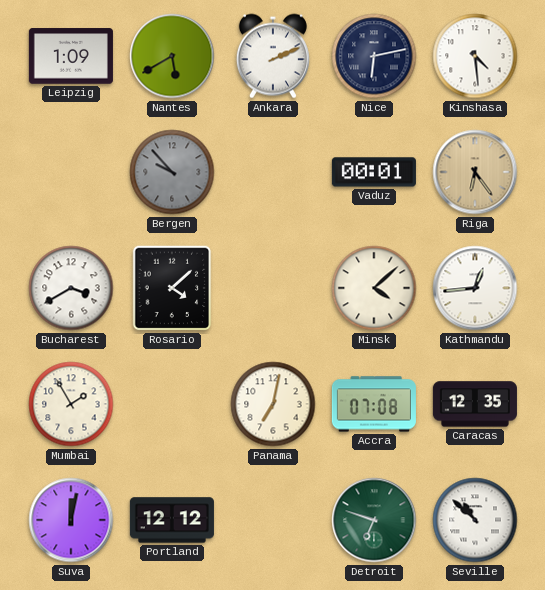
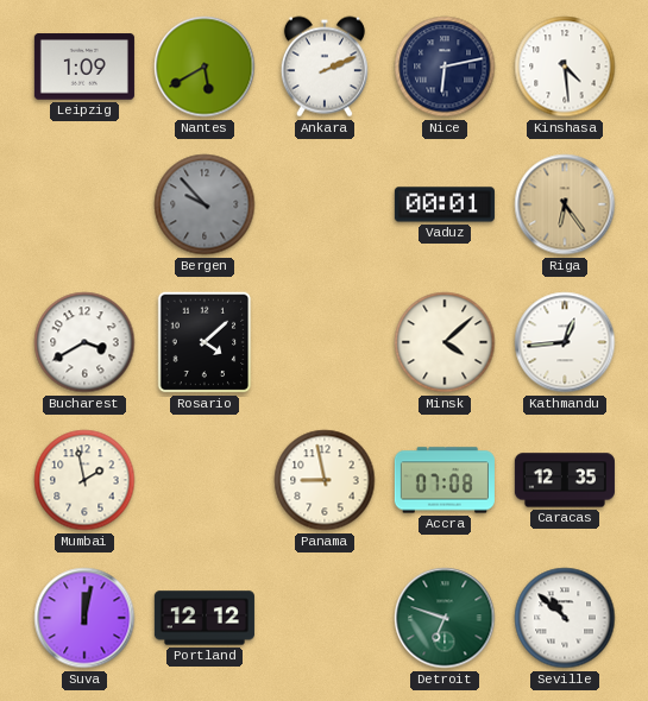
Mumbai: 1:55 -> 1:58 (84, 480)
Panama: 7:02 -> 8:58 (325, 480)
